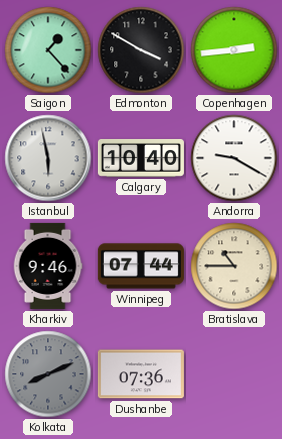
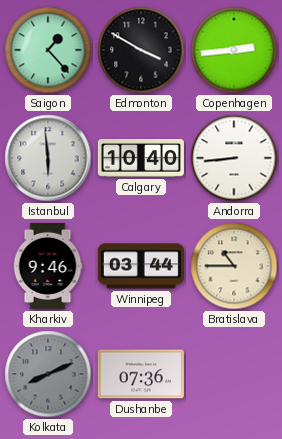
Istanbul: 5:58 -> 5:59 (48, 158)
Andorra: 9:20 -> 8:44 (234, 158)
Winnipeg: 07:44 -> 03:44 (141, 266)
